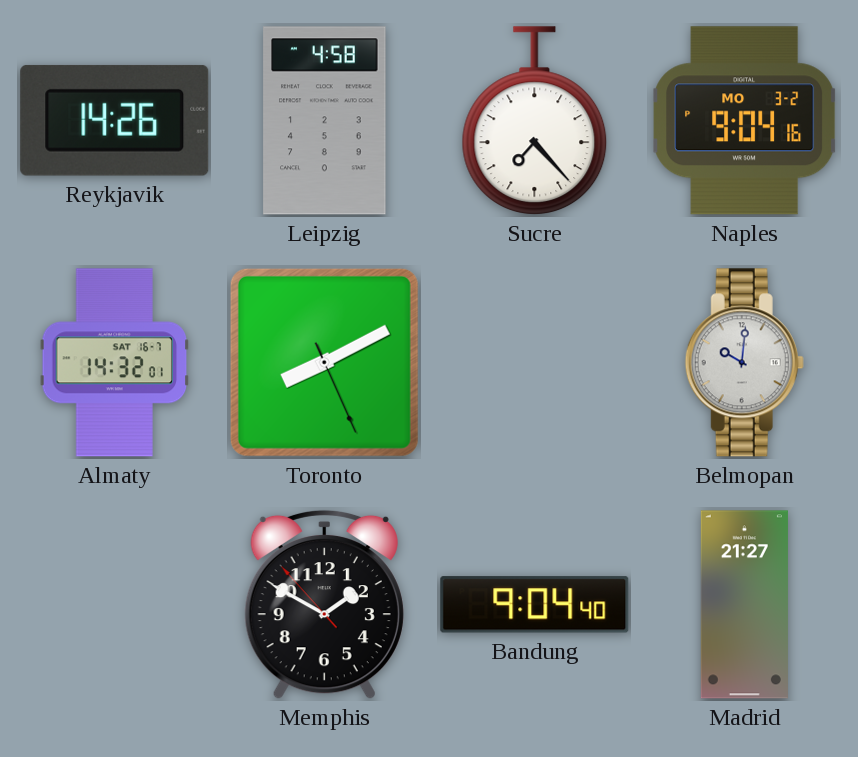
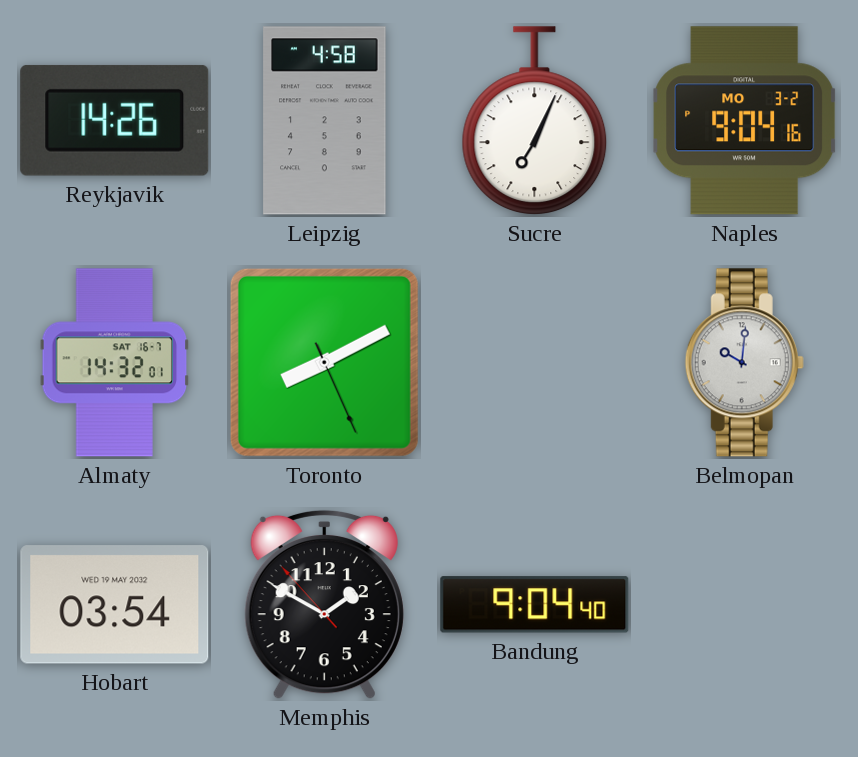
Sucre: 7:23 -> 7:04 (535, 121)
Hobart: none -> 03:54 (115, 605)
Madrid: 21:27 -> none (744, 605)
